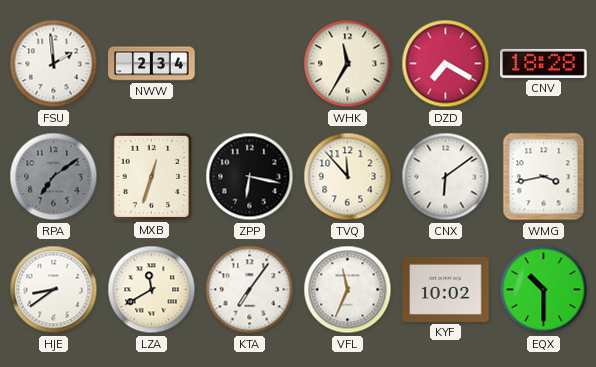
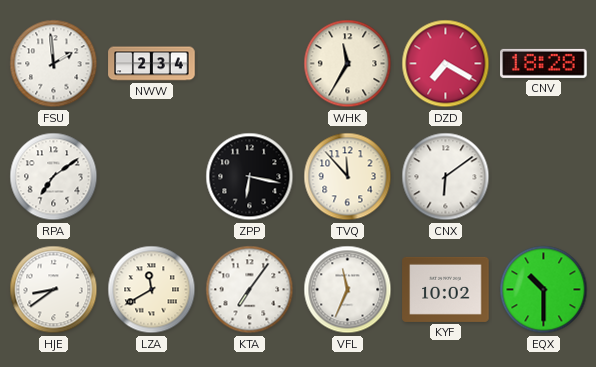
RPA dial: grey -> white (54, 177)
MXB: 12:33 -> none (151, 176)
WMG: 3:43 -> none (544, 177)
